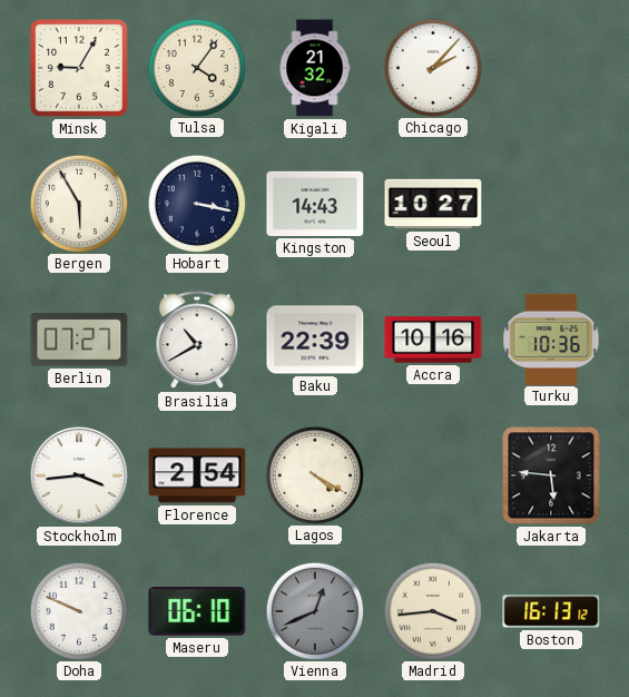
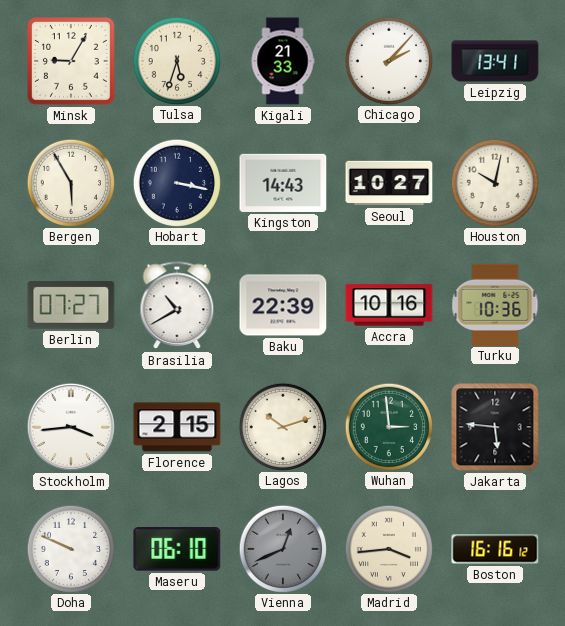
Tulsa: 4:06 -> 5:33 (176, 60)
Kigali: 21:32 -> 21:33 (283, 61)
Leipzig: none -> 13:41 (495, 61)
Houston: none -> 10:02 (494, 182)
Florence: 2:54 -> 2:15 (177, 427)
Lagos: 4:20 -> 10:12 (282, 426)
Wuhan: none -> 2:59 (388, 426)
Boston: 16:13 -> 16:16 (495, 549)
